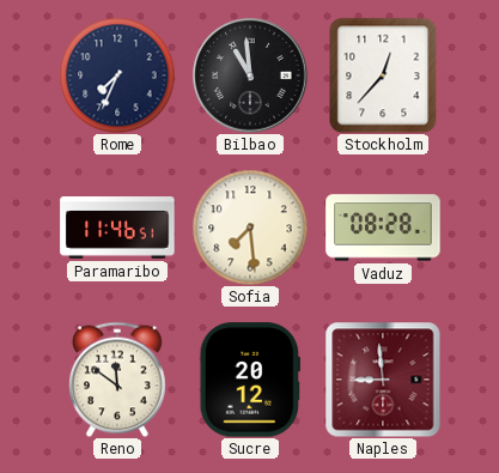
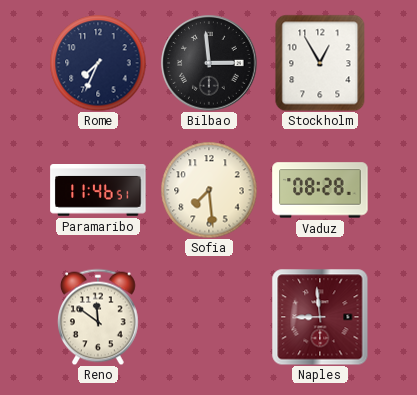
Bilbao: 10:59 -> 2:59 (209, 63)
Stockholm: 12:37 -> 12:55 (320, 63)
Sucre: 20:12 -> none (250, 380)
